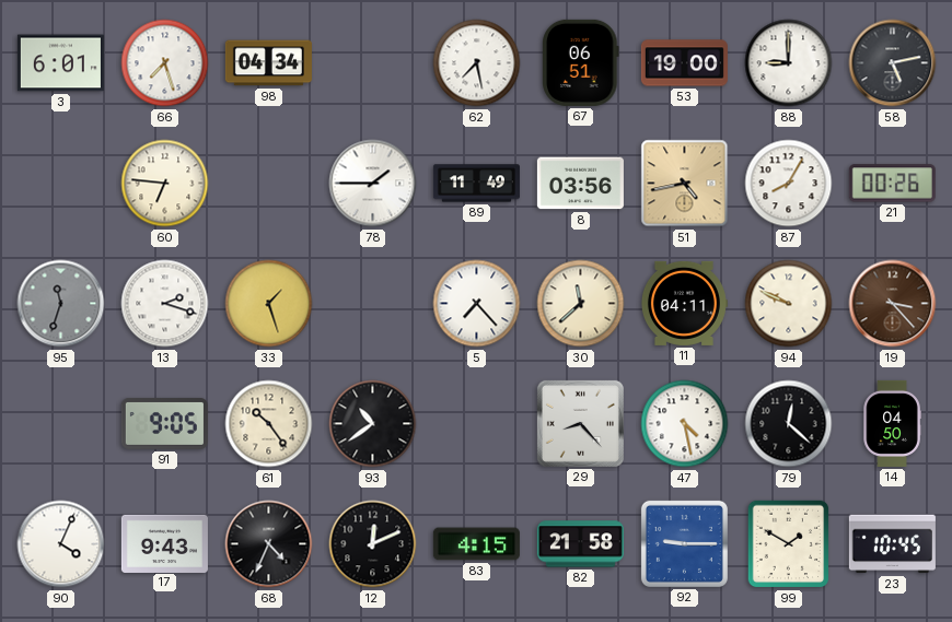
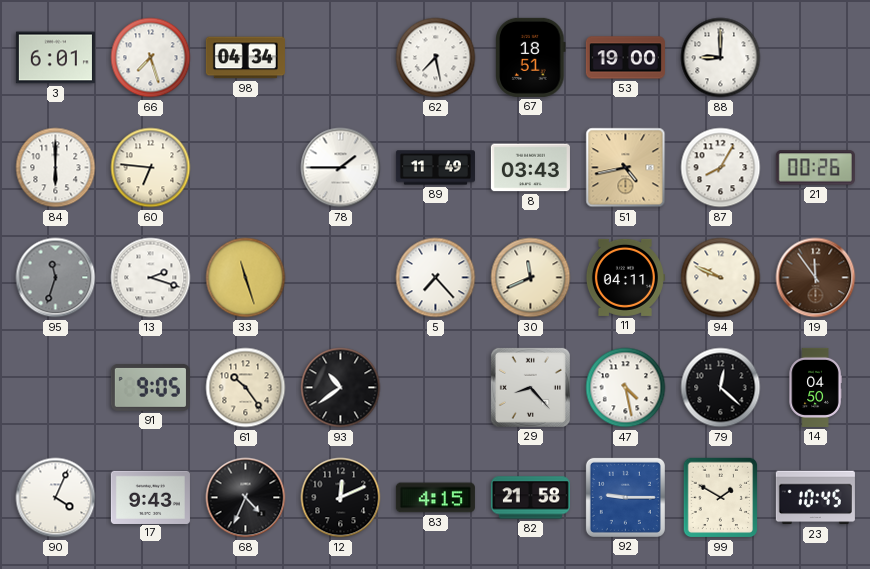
67: 06:51 -> 18:51 (531, 57)
58: 5:13 -> none (893, 63)
84: none -> 6:00 (56, 168)
8: 03:56 -> 03:43 (530, 168)
33: 1:27 -> 11:27 (246, 278)
30: 11:38 -> 11:41 (531, 278)
19: 3:23 -> 11:54 (816, 278)
